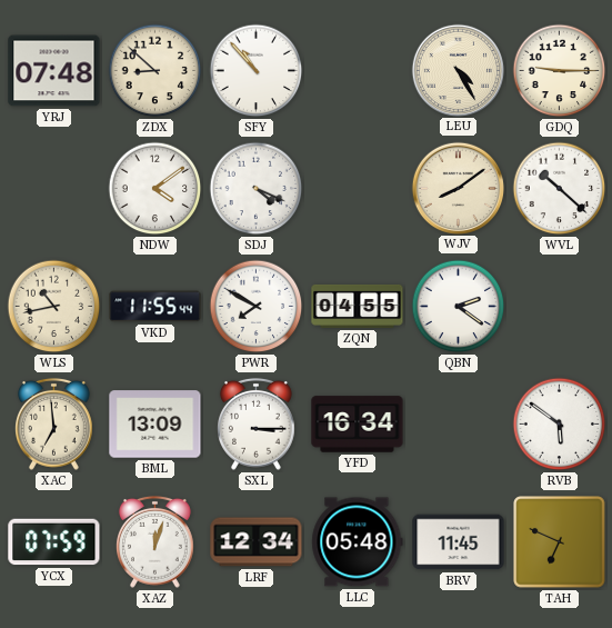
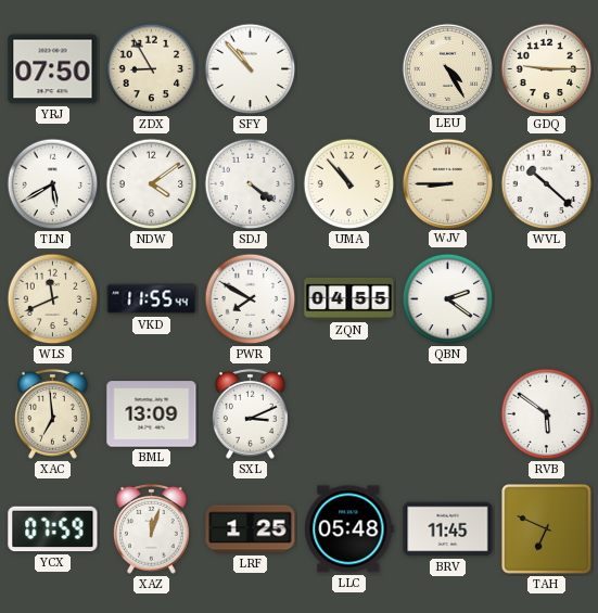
YRJ: 07:48 -> 07:50 (53, 69)
ZDX: 8:52 -> 8:55 (152, 69)
TLN: none -> 5:40 (53, 184)
SDJ: 4:19 -> 4:21 (251, 184)
UMA: none -> 10:53 (349, 184)
WJV: 8:09 -> 8:45 (447, 183)
WLS: 10:43 -> 11:41 (53, 299)
SXL: 3:15 -> 3:11 (251, 413)
YFD: 16:34 -> none (358, 425)
LRF: 12:34 -> 1:25 (251, 529)
